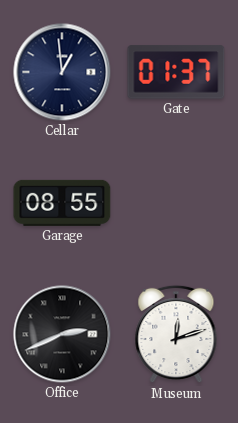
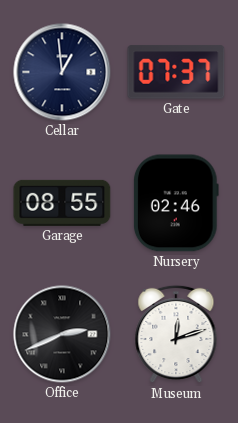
Gate: 01:37 -> 07:37 (176, 72)
Nursery: none -> 02:46 (176, 203)
